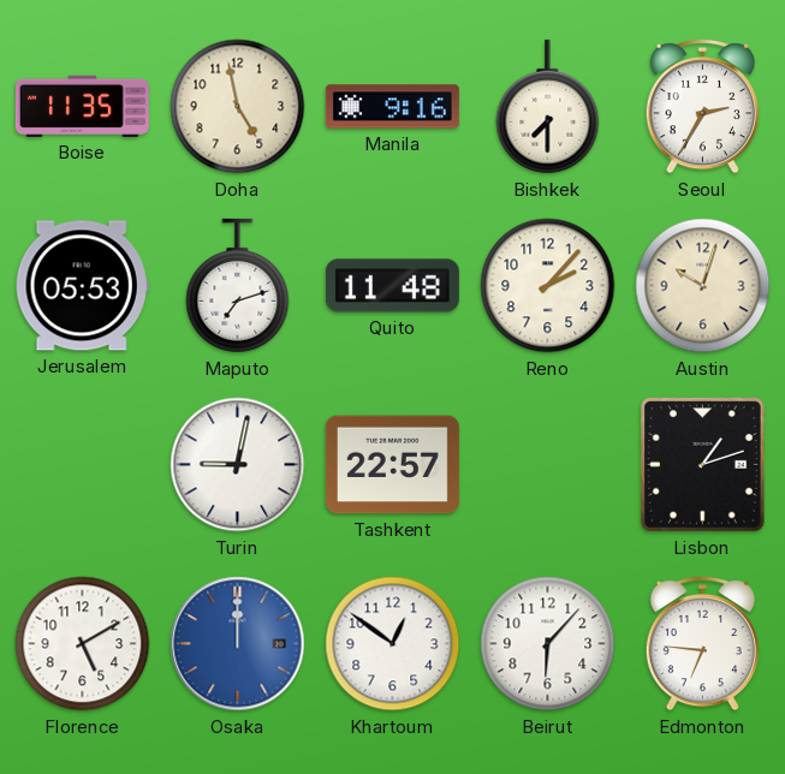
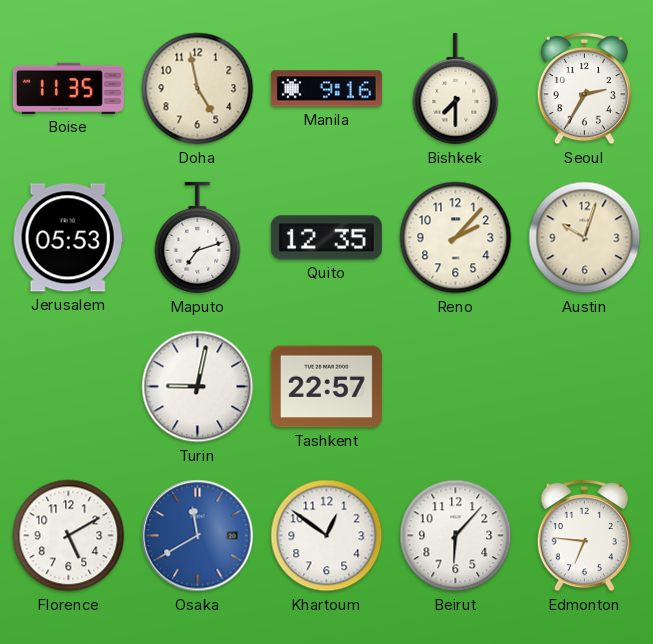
Quito: 11:48 -> 12:35 (326, 238)
Lisbon: 1:12 -> none (703, 465)
Osaka: 12:00 -> 11:40 (198, 536)
